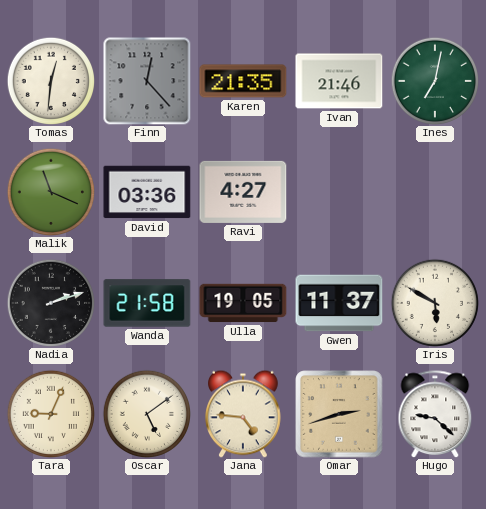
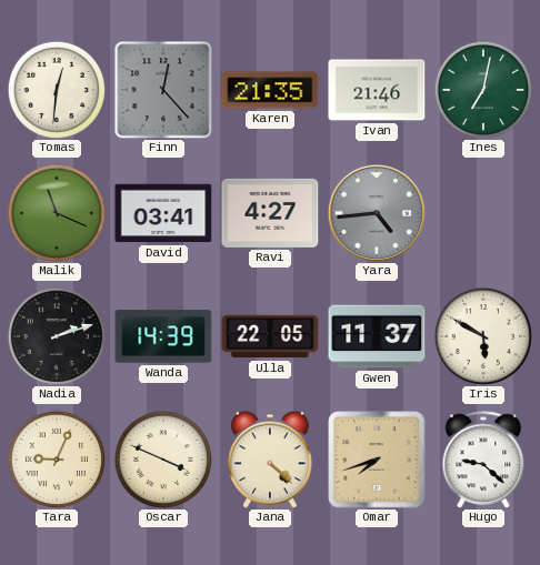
David: 03:36 -> 03:41 (163, 213)
Yara: none -> 4:44 (377, 213)
Wanda: 21:58 -> 14:39 (163, 336)
Ulla: 19:05 -> 22:05 (270, 336)
Oscar: 5:09 -> 3:49 (162, 458)
Jana: 4:46 -> 4:22 (271, 460)
Omar: 2:42 -> 7:42 (377, 460)
